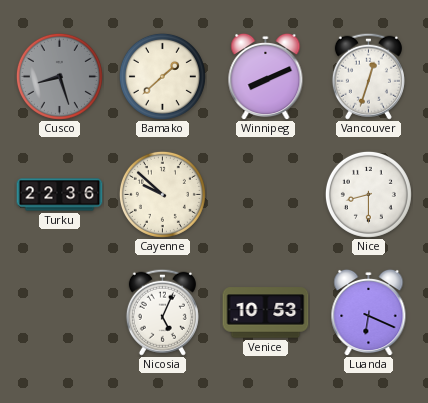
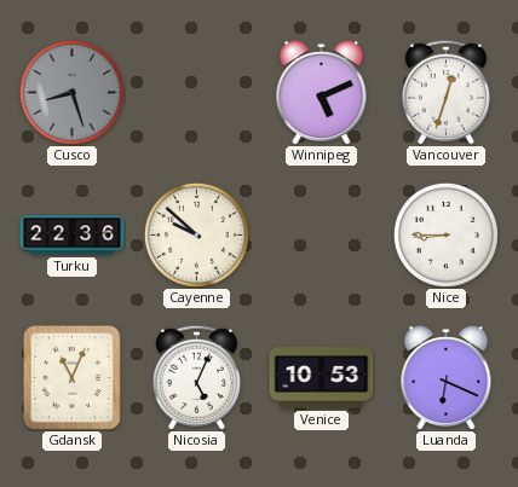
Bamako: 1:38 -> none (162, 76)
Winnipeg: 8:11 -> 5:11 (322, 92)
Nice: 8:30 -> 8:45 (445, 234)
Gdansk: none -> 11:04 (71, 377)
